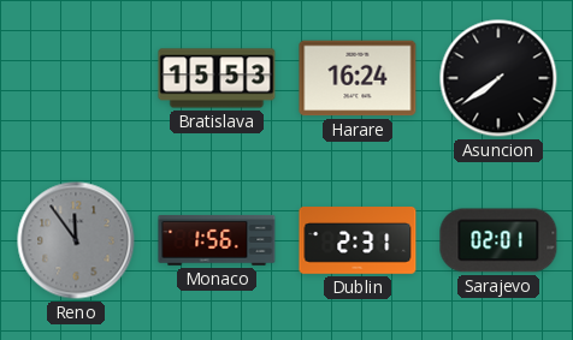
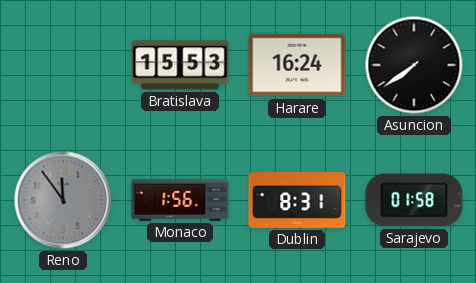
Dublin: 2:31 -> 8:31 (297, 201)
Sarajevo: 02:01 -> 01:58 (414, 200)
